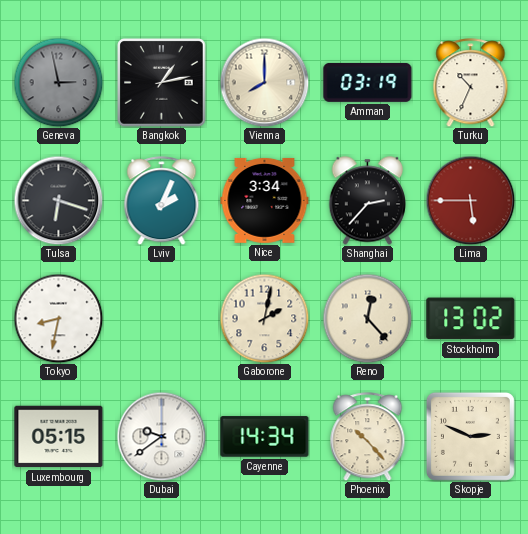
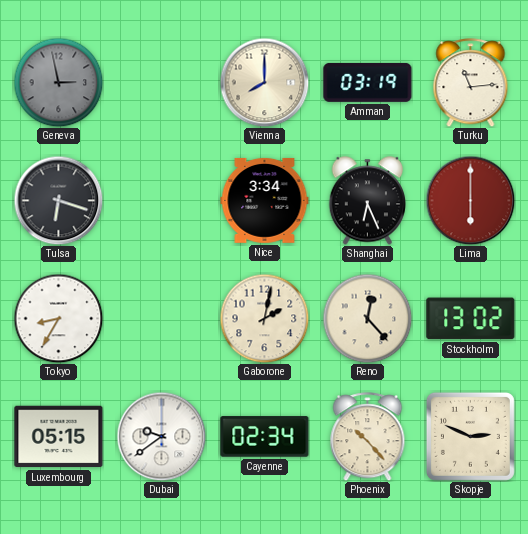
Bangkok: 1:13 -> none (162, 83)
Turku: 10:34 -> 11:14 (471, 83)
Lviv: 2:04 -> none (162, 201)
Shanghai: 2:37 -> 6:26 (367, 201)
Lima: 5:45 -> 6:00 (470, 200)
Tokyo: 8:32 -> 8:35 (58, 318)
Cayenne: 14:34 -> 02:34 (265, 437)
